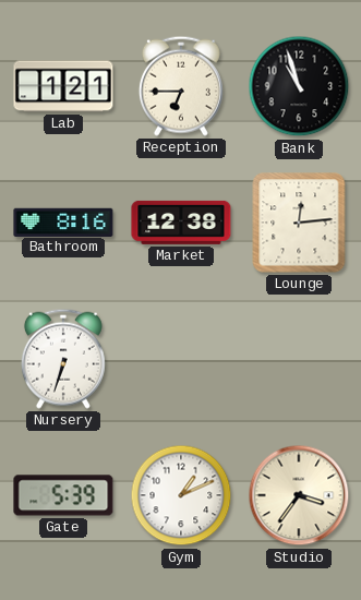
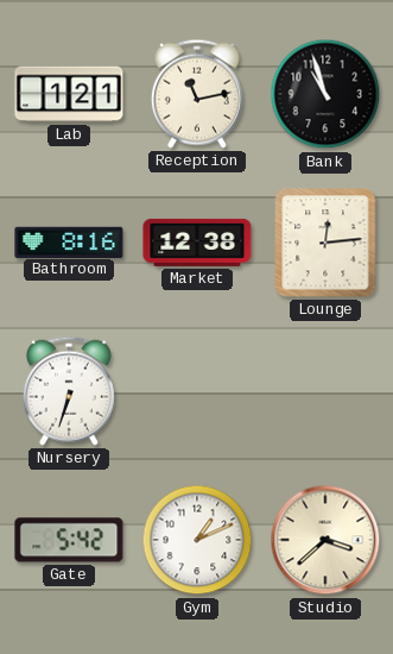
Reception: 6:45 -> 11:13 (197, 94)
Gate: 5:39 -> 5:42 (69, 540)
Studio: 3:36 -> 3:38 (325, 540)
